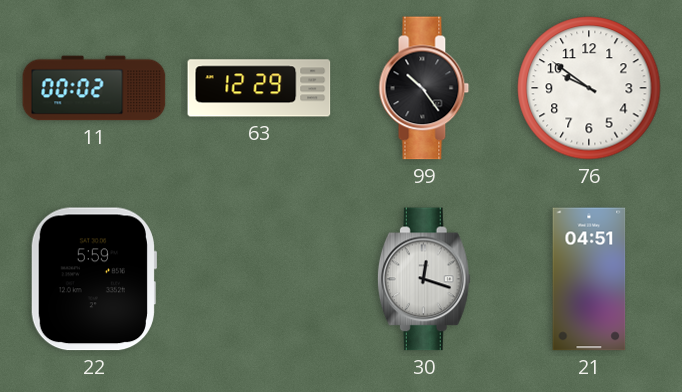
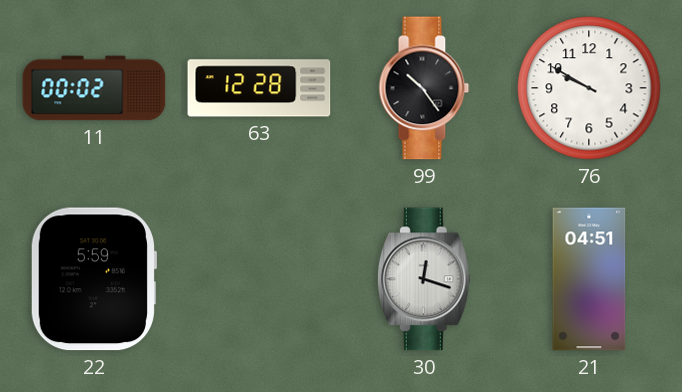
63: 12:29 -> 12:28 (259, 88)
76: 9:51 -> 9:50 (589, 88)
